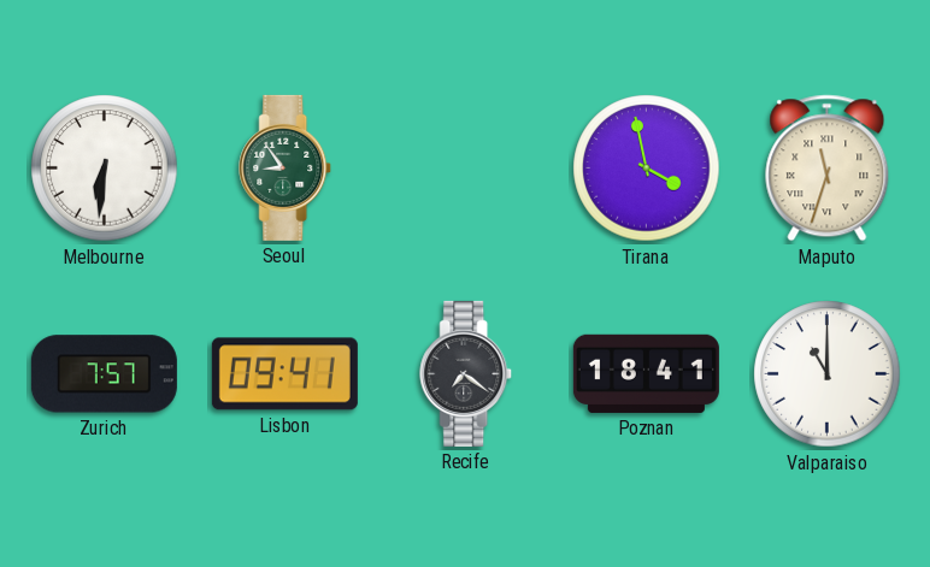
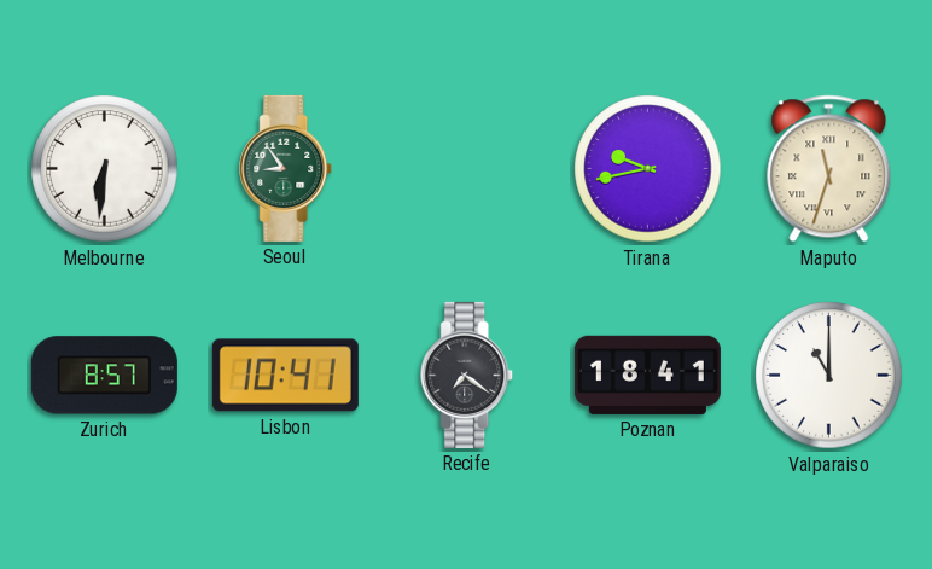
Tirana: 3:58 -> 9:43 (648, 169)
Zurich: 7:57 -> 8:57 (104, 376)
Lisbon: 09:41 -> 10:41 (285, 376)
